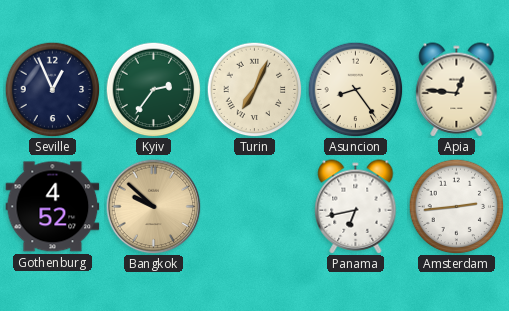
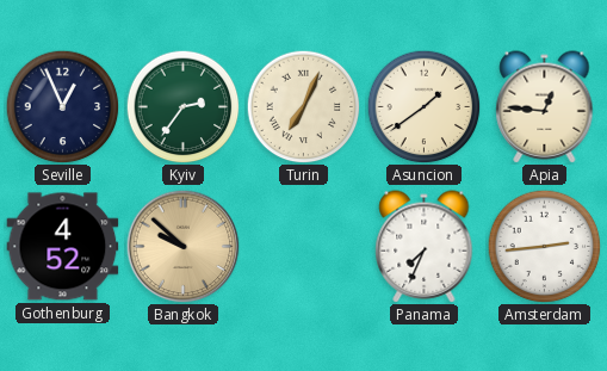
Asuncion: 8:24 -> 1:39 (423, 106)
Panama: 6:43 -> 7:34 (425, 247)
